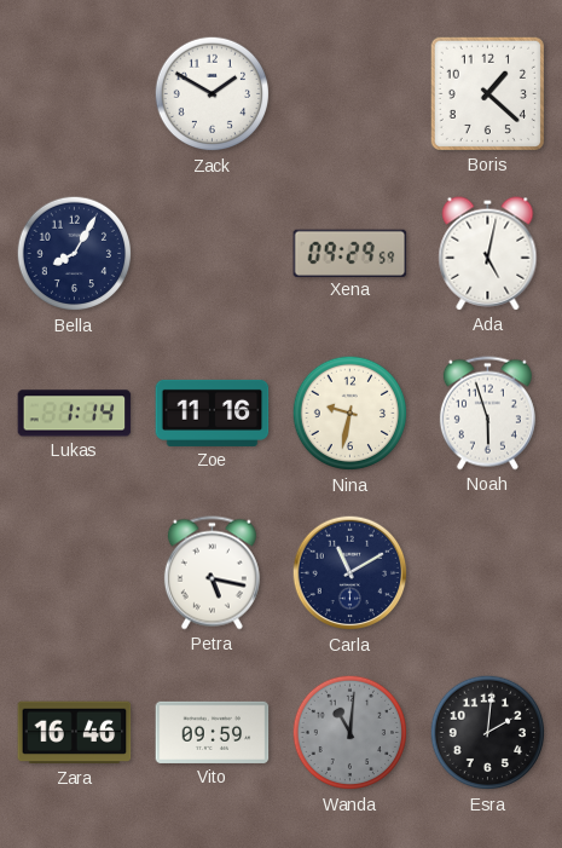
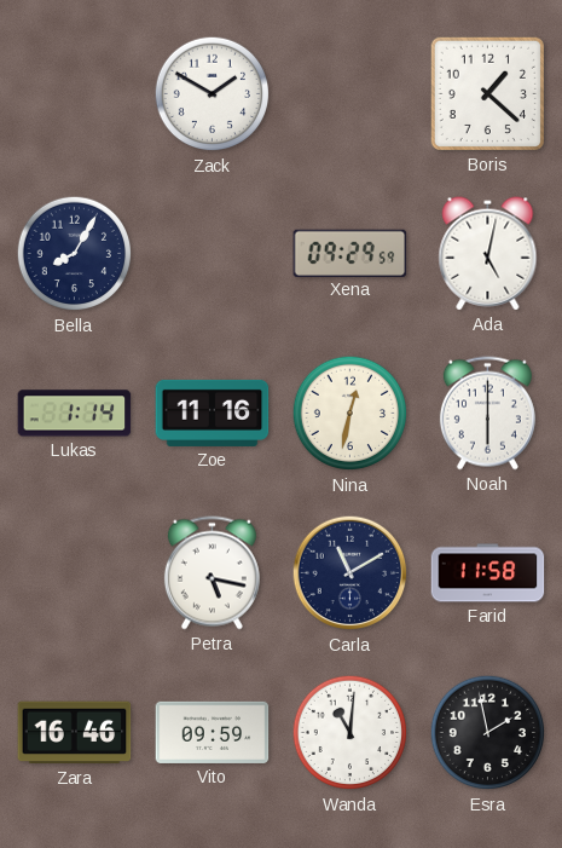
Nina: 9:32 -> 12:32 (350, 414)
Noah: 5:57 -> 6:00 (487, 414)
Farid: none -> 11:58 (488, 573)
Wanda dial: grey -> white (350, 733)
Esra: 2:01 -> 1:58 (488, 733)
